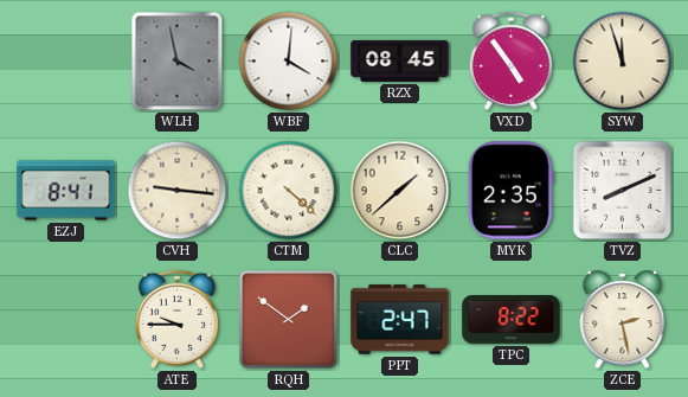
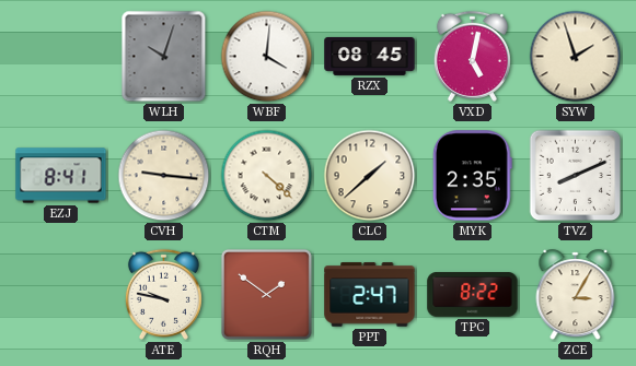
WLH: 3:58 -> 10:03 (164, 57)
VXD: 4:54 -> 5:02 (472, 56)
SYW: 11:57 -> 1:57 (576, 57)
ATE: 9:45 -> 9:47 (163, 294)
ZCE: 2:28 -> 3:05 (576, 295)
